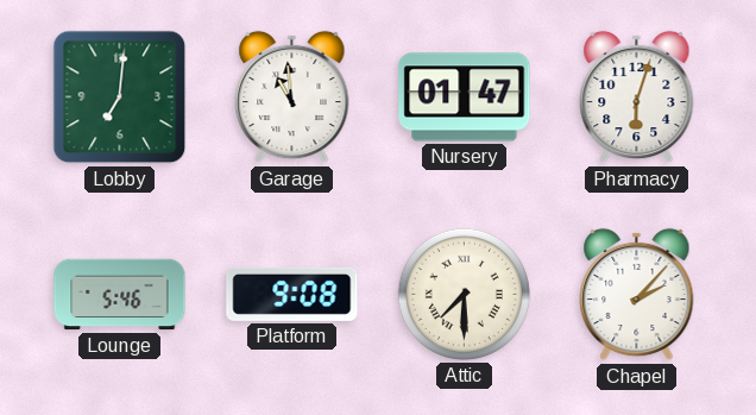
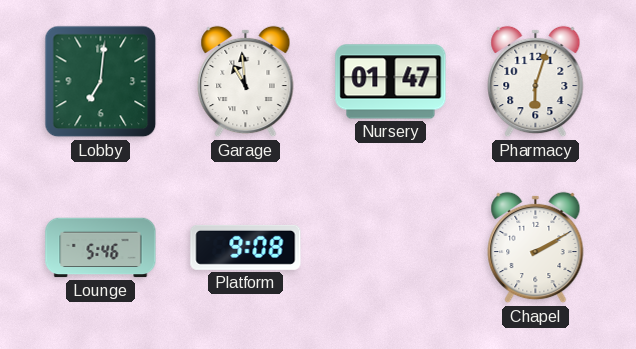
Attic: 7:30 -> none (464, 294)
Chapel: 2:07 -> 2:10 (536, 248)
